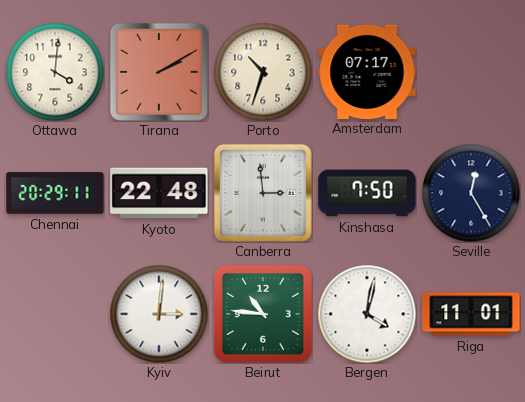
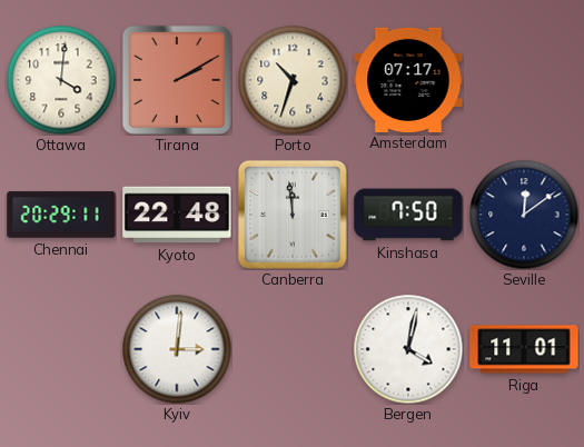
Canberra: 2:59 -> 11:59 (293, 215)
Seville: 12:25 -> 12:09 (524, 215)
Beirut: 10:46 -> none (263, 314)
